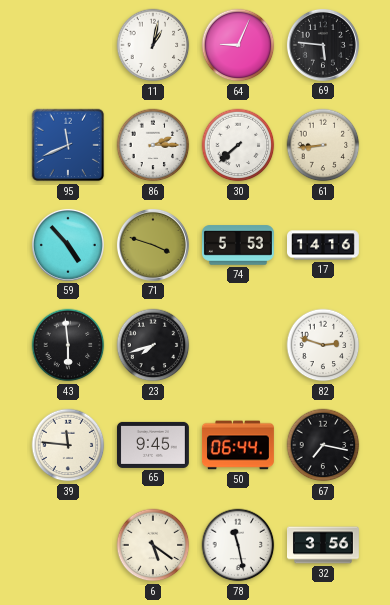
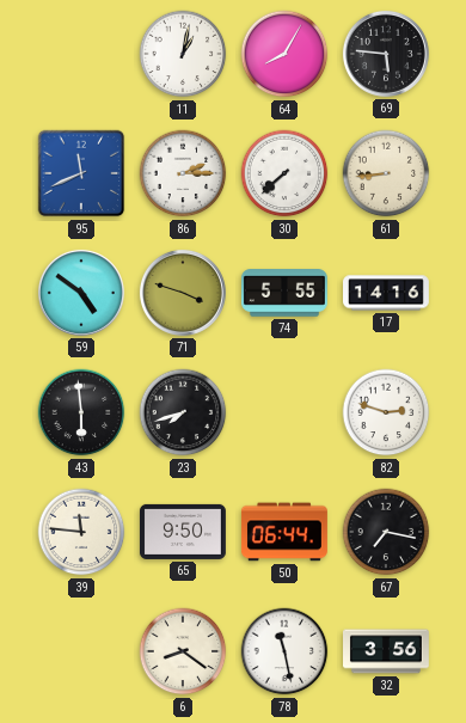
64: 9:04 -> 8:05 (284, 54)
59: 4:53 -> 4:51 (81, 293)
74: 5:53 -> 5:55 (284, 293)
65: 9:45 -> 9:50 (183, 532)
6: 5:21 -> 8:21 (183, 651)
